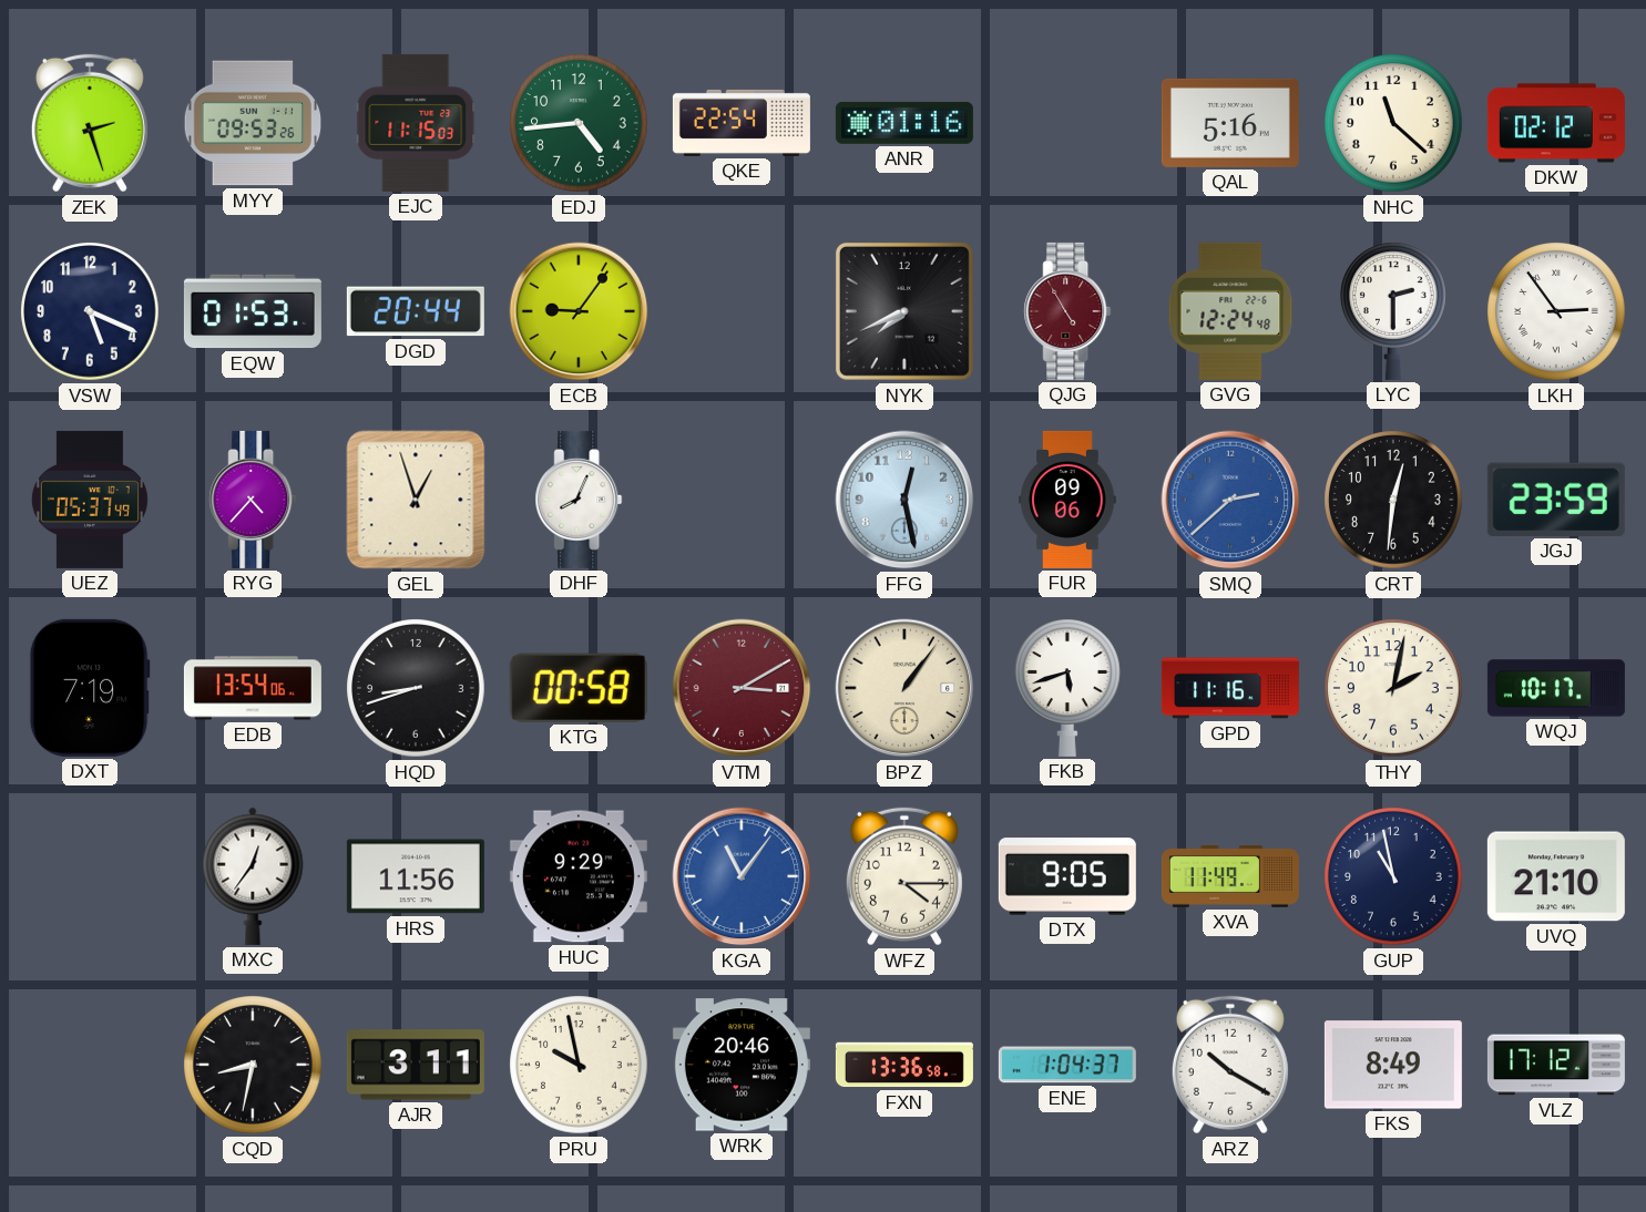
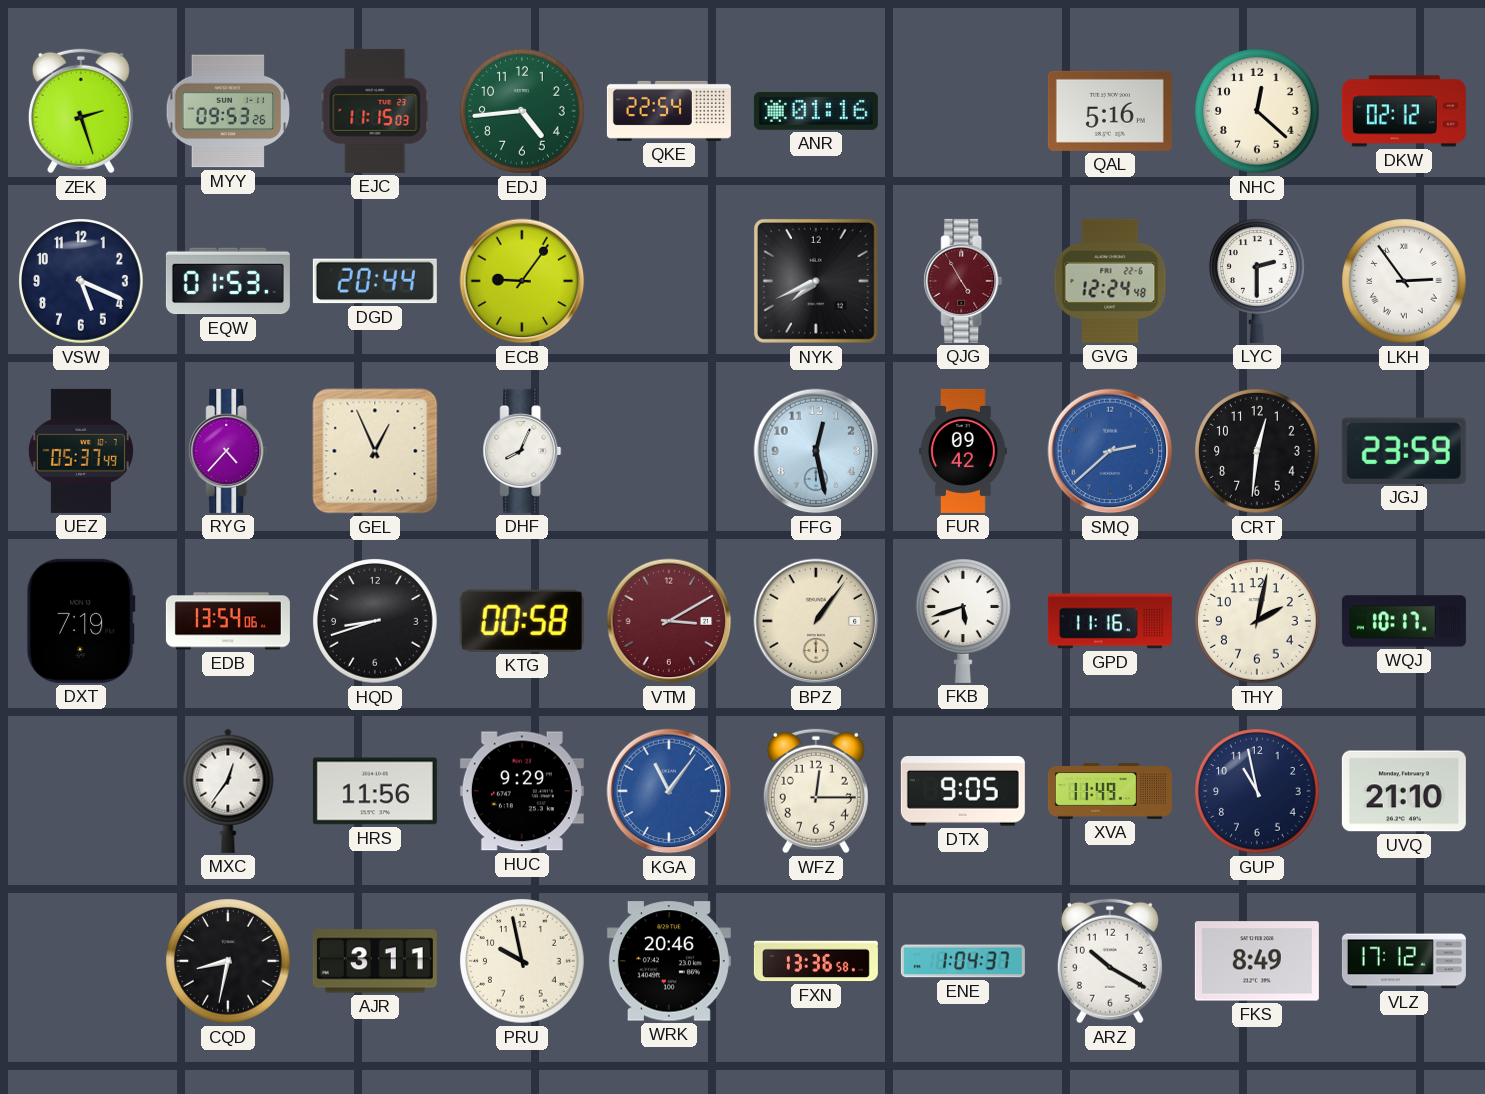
NHC: 11:22 -> 12:22 (1257, 111)
GEL: 12:57 -> 12:56 (375, 451)
FUR: 09:06 -> 09:42 (963, 451)
WFZ: 4:15 -> 12:15 (816, 791)
